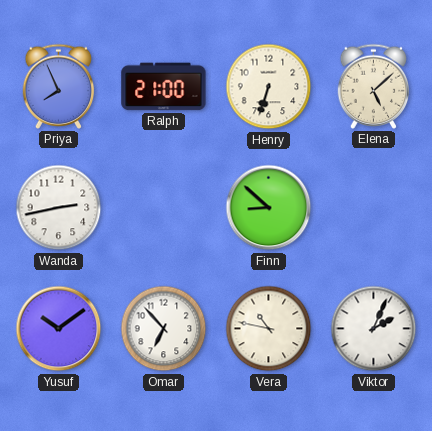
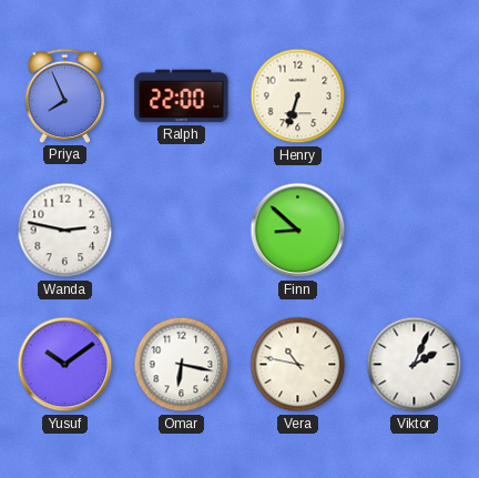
Ralph: 21:00 -> 22:00 (182, 96)
Elena: 5:08 -> none (374, 86)
Wanda: 2:43 -> 2:47 (65, 231)
Omar: 6:53 -> 6:17 (182, 365)
